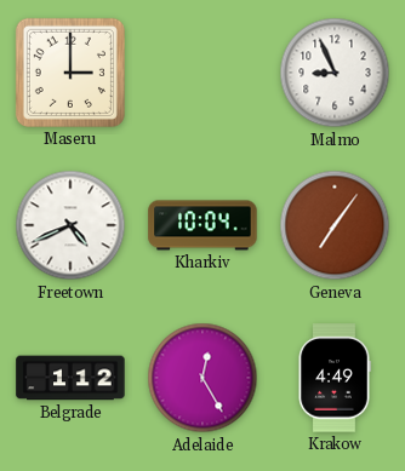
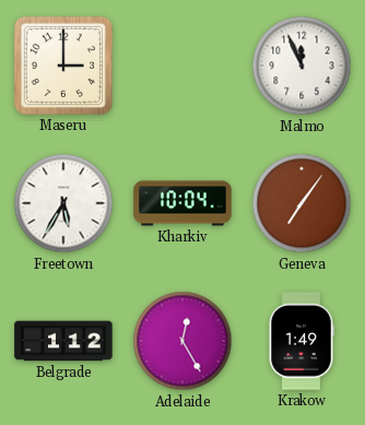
Malmo: 8:56 -> 11:56 (302, 66)
Freetown: 4:41 -> 5:35 (63, 203)
Krakow: 4:49 -> 1:49 (302, 341)
